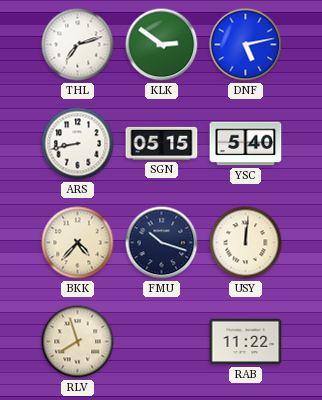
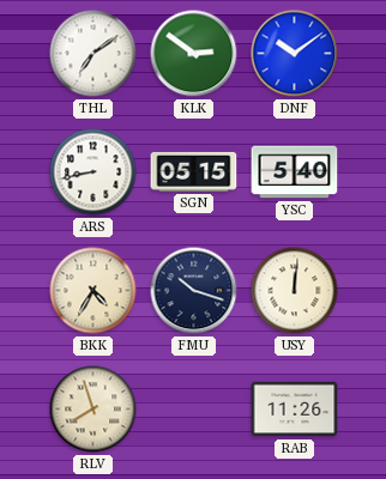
THL: 7:12 -> 7:09 (94, 54)
DNF: 5:13 -> 10:09 (295, 54)
BKK: 4:37 -> 4:35 (94, 291)
RAB: 11:22 -> 11:26 (295, 410)
